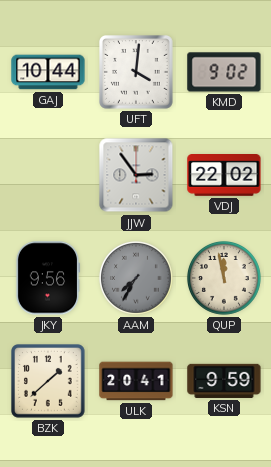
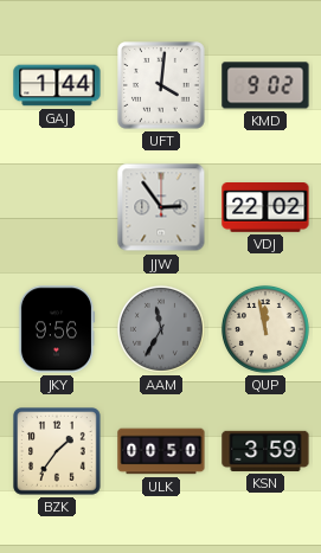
GAJ: 10:44 -> 1:44 (57, 85)
AAM: 7:35 -> 11:35 (161, 329)
BZK: 1:38 -> 1:36 (58, 452)
ULK: 20:41 -> 00:50 (161, 451)
KSN: 9:59 -> 3:59 (265, 451)
